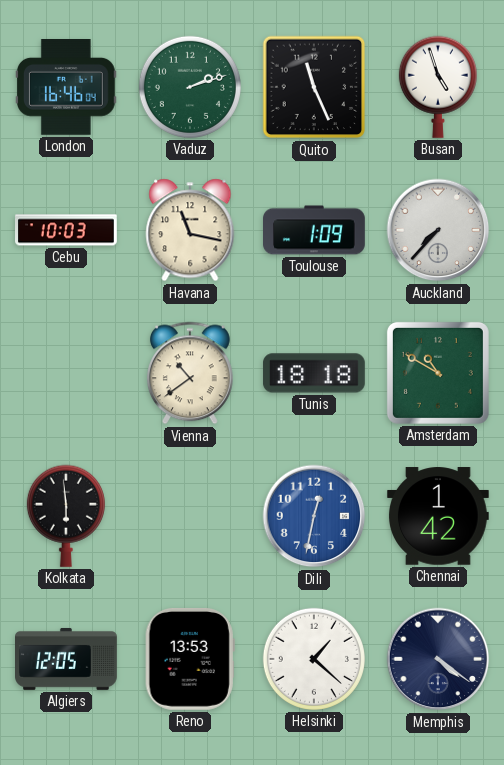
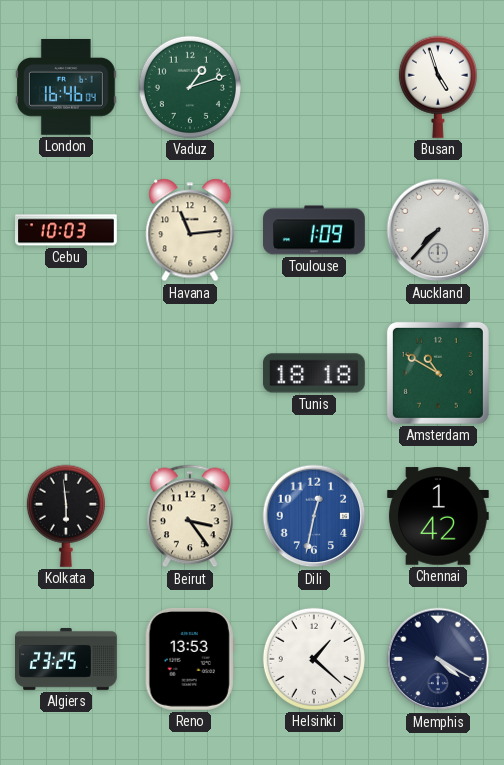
Vaduz: 2:12 -> 1:12 (190, 87)
Quito: 11:26 -> none (314, 87)
Havana: 11:17 -> 11:14 (190, 230)
Vienna: 10:39 -> none (191, 373)
Beirut: none -> 3:24 (191, 516)
Algiers: 12:05 -> 23:25 (67, 659)
Memphis: 4:21 -> 4:20 (438, 659)
